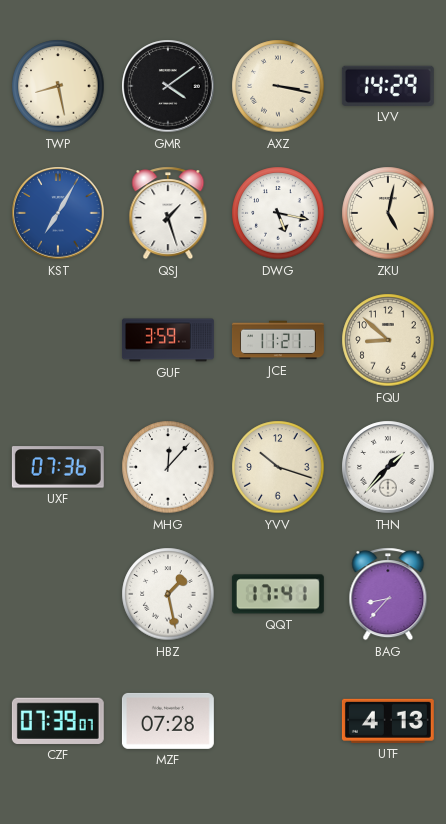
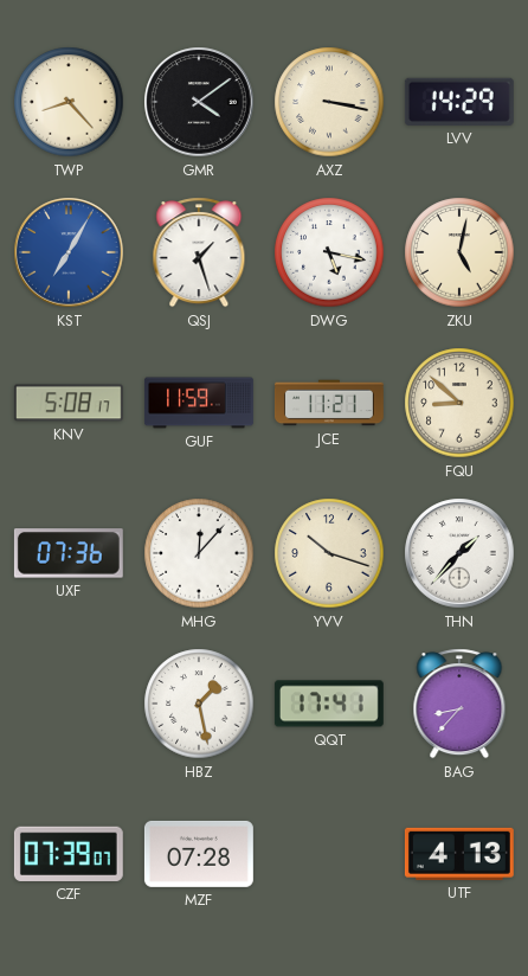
TWP: 8:28 -> 8:23 (69, 102)
KNV: none -> 5:08 (69, 403)
GUF: 3:59 -> 11:59 (199, 403)
